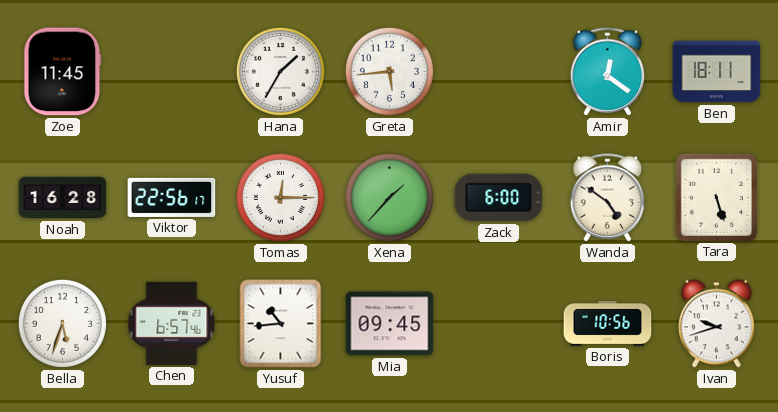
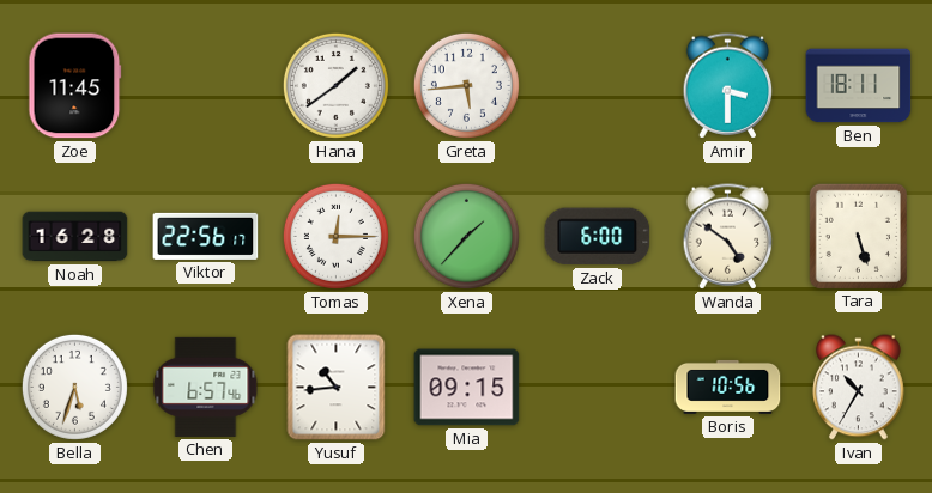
Hana: 1:35 -> 1:39 (335, 85)
Amir: 12:21 -> 3:30 (728, 86)
Mia: 09:45 -> 09:15 (467, 388)
Ivan: 9:42 -> 10:35 (859, 388)
